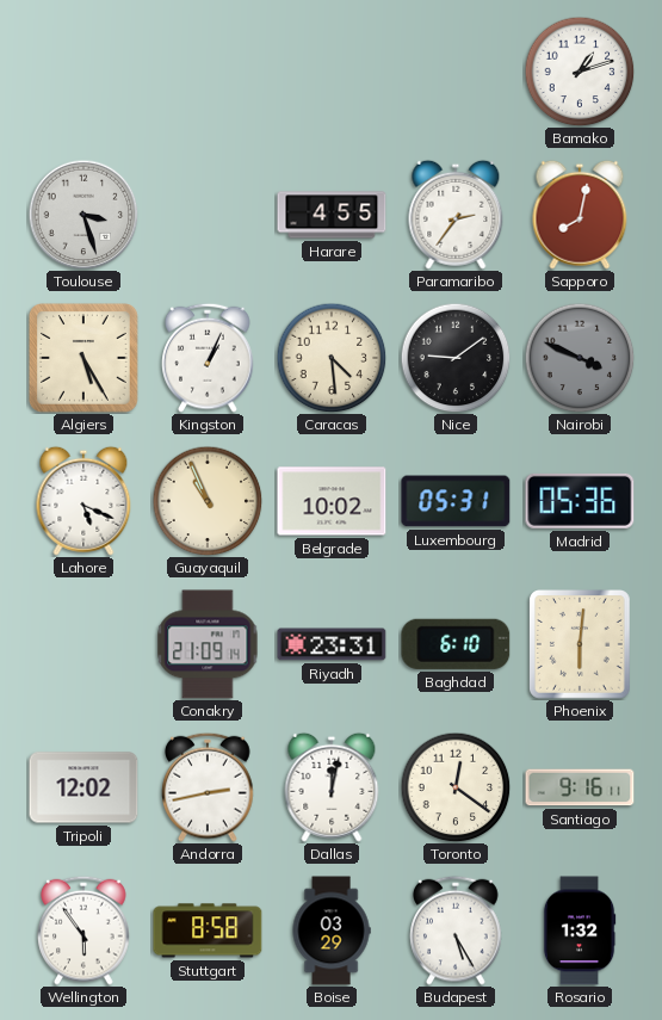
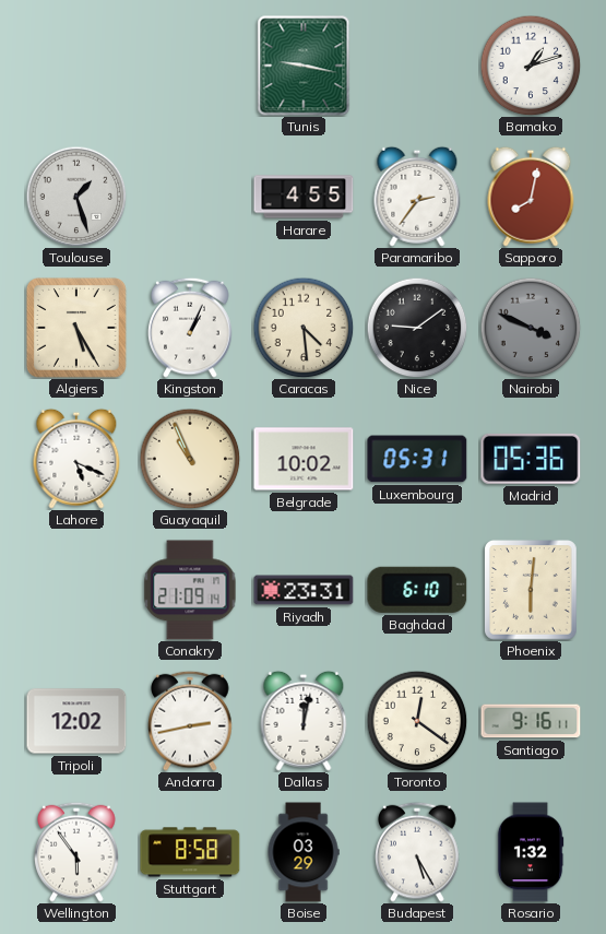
Tunis: none -> 9:17 (304, 66)
Toulouse: 3:27 -> 1:27 (76, 197)
